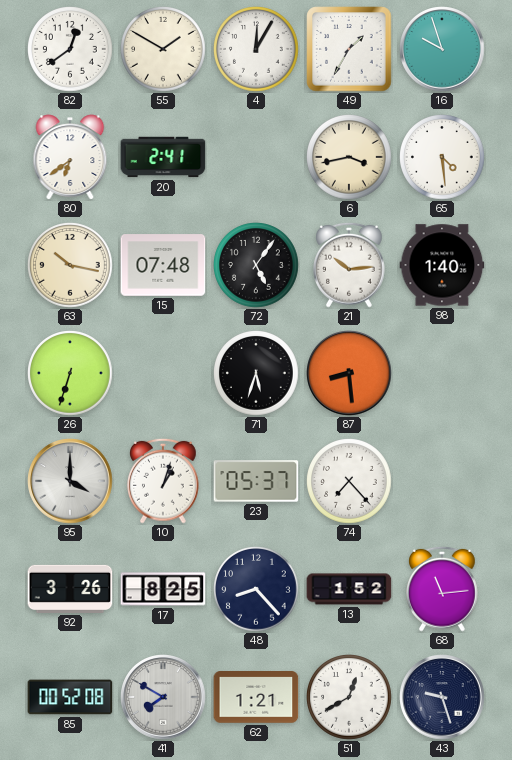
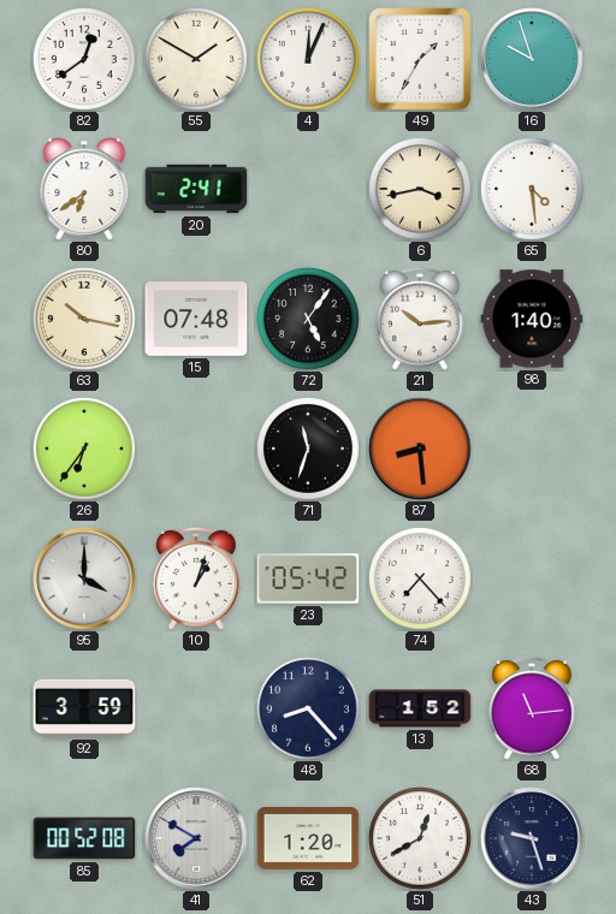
4: 12:05 -> 12:04 (309, 60)
26: 6:33 -> 6:36 (85, 450)
71: 5:33 -> 11:33 (309, 450)
23: 05:37 -> 05:42 (308, 578)
92: 3:26 -> 3:59 (84, 708)
17: 8:25 -> none (163, 589)
62: 1:21 -> 1:20 (308, 838)
